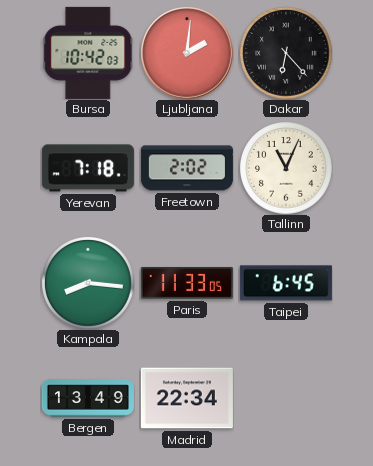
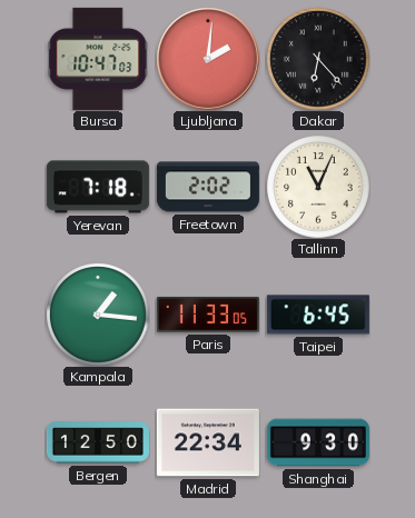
Bursa: 10:42 -> 10:47 (98, 59)
Kampala: 8:16 -> 1:16 (98, 315)
Bergen: 13:49 -> 12:50 (98, 442)
Shanghai: none -> 9:30 (318, 442)
